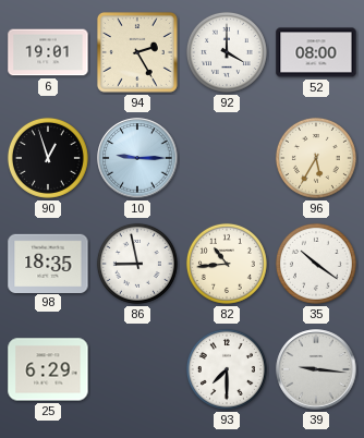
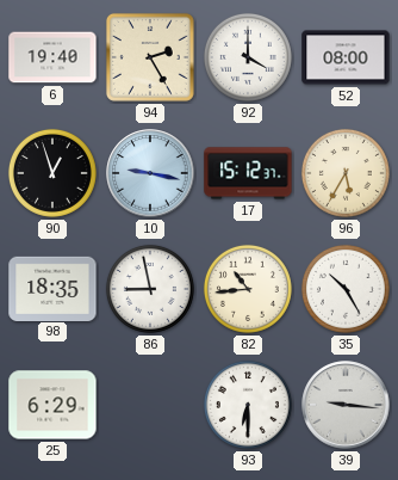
6: 19:01 -> 19:40 (52, 57)
10: 9:15 -> 9:17 (150, 173)
17: none -> 15:12 (248, 173)
35: 10:21 -> 10:25 (346, 289)
93: 7:30 -> 6:30 (248, 405)
